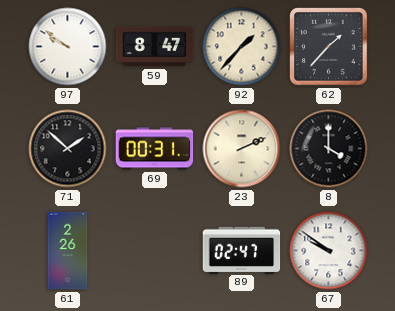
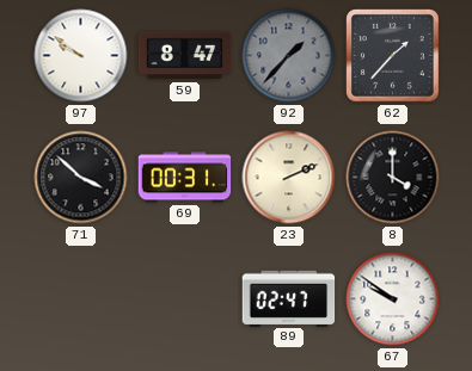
92 dial: cream -> grey (289, 56)
71: 1:52 -> 3:52 (81, 178)
61: 2:26 -> none (68, 251)
